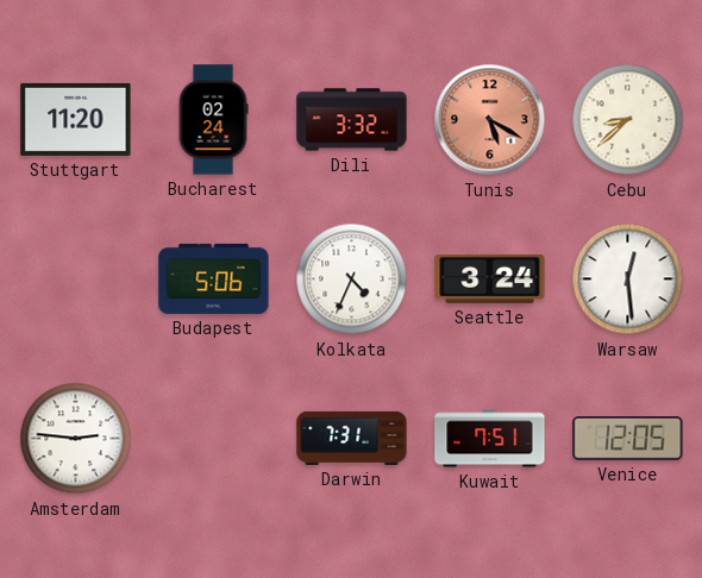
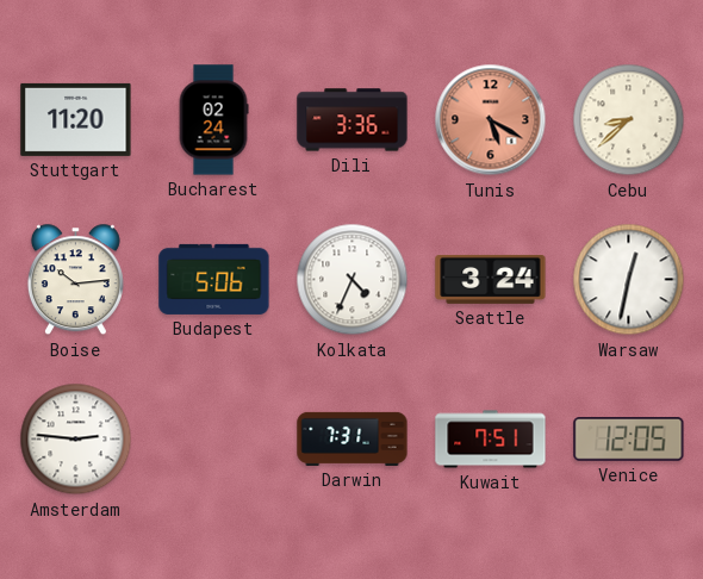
Dili: 3:32 -> 3:36 (353, 120)
Boise: none -> 10:14 (75, 280)
Warsaw: 12:29 -> 12:32 (629, 280)
